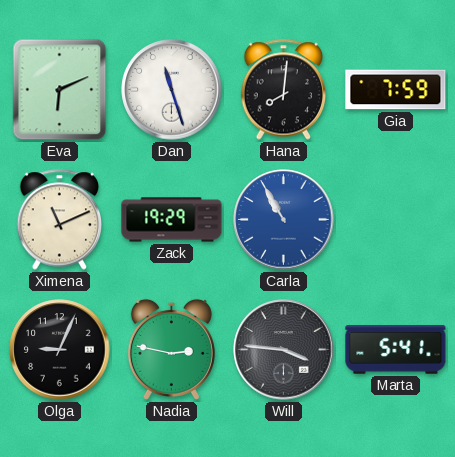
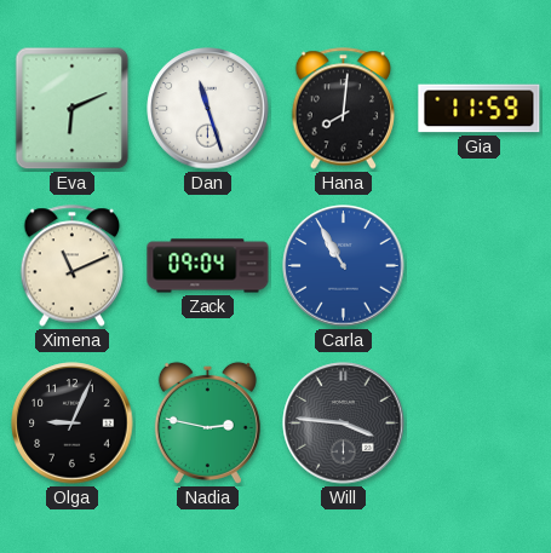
Gia: 7:59 -> 11:59 (480, 109)
Zack: 19:29 -> 09:04 (208, 266)
Marta: 5:41 -> none (396, 350)
